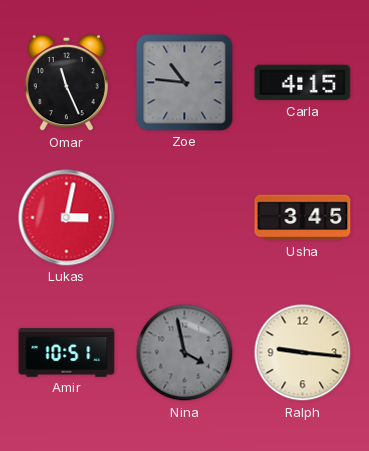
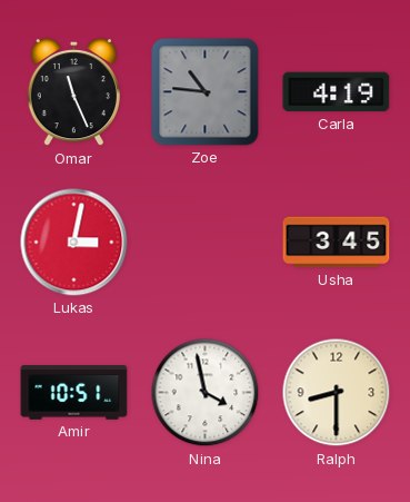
Carla: 4:15 -> 4:19 (337, 92)
Nina dial: grey -> white (206, 393)
Ralph: 9:16 -> 8:30 (337, 393)
